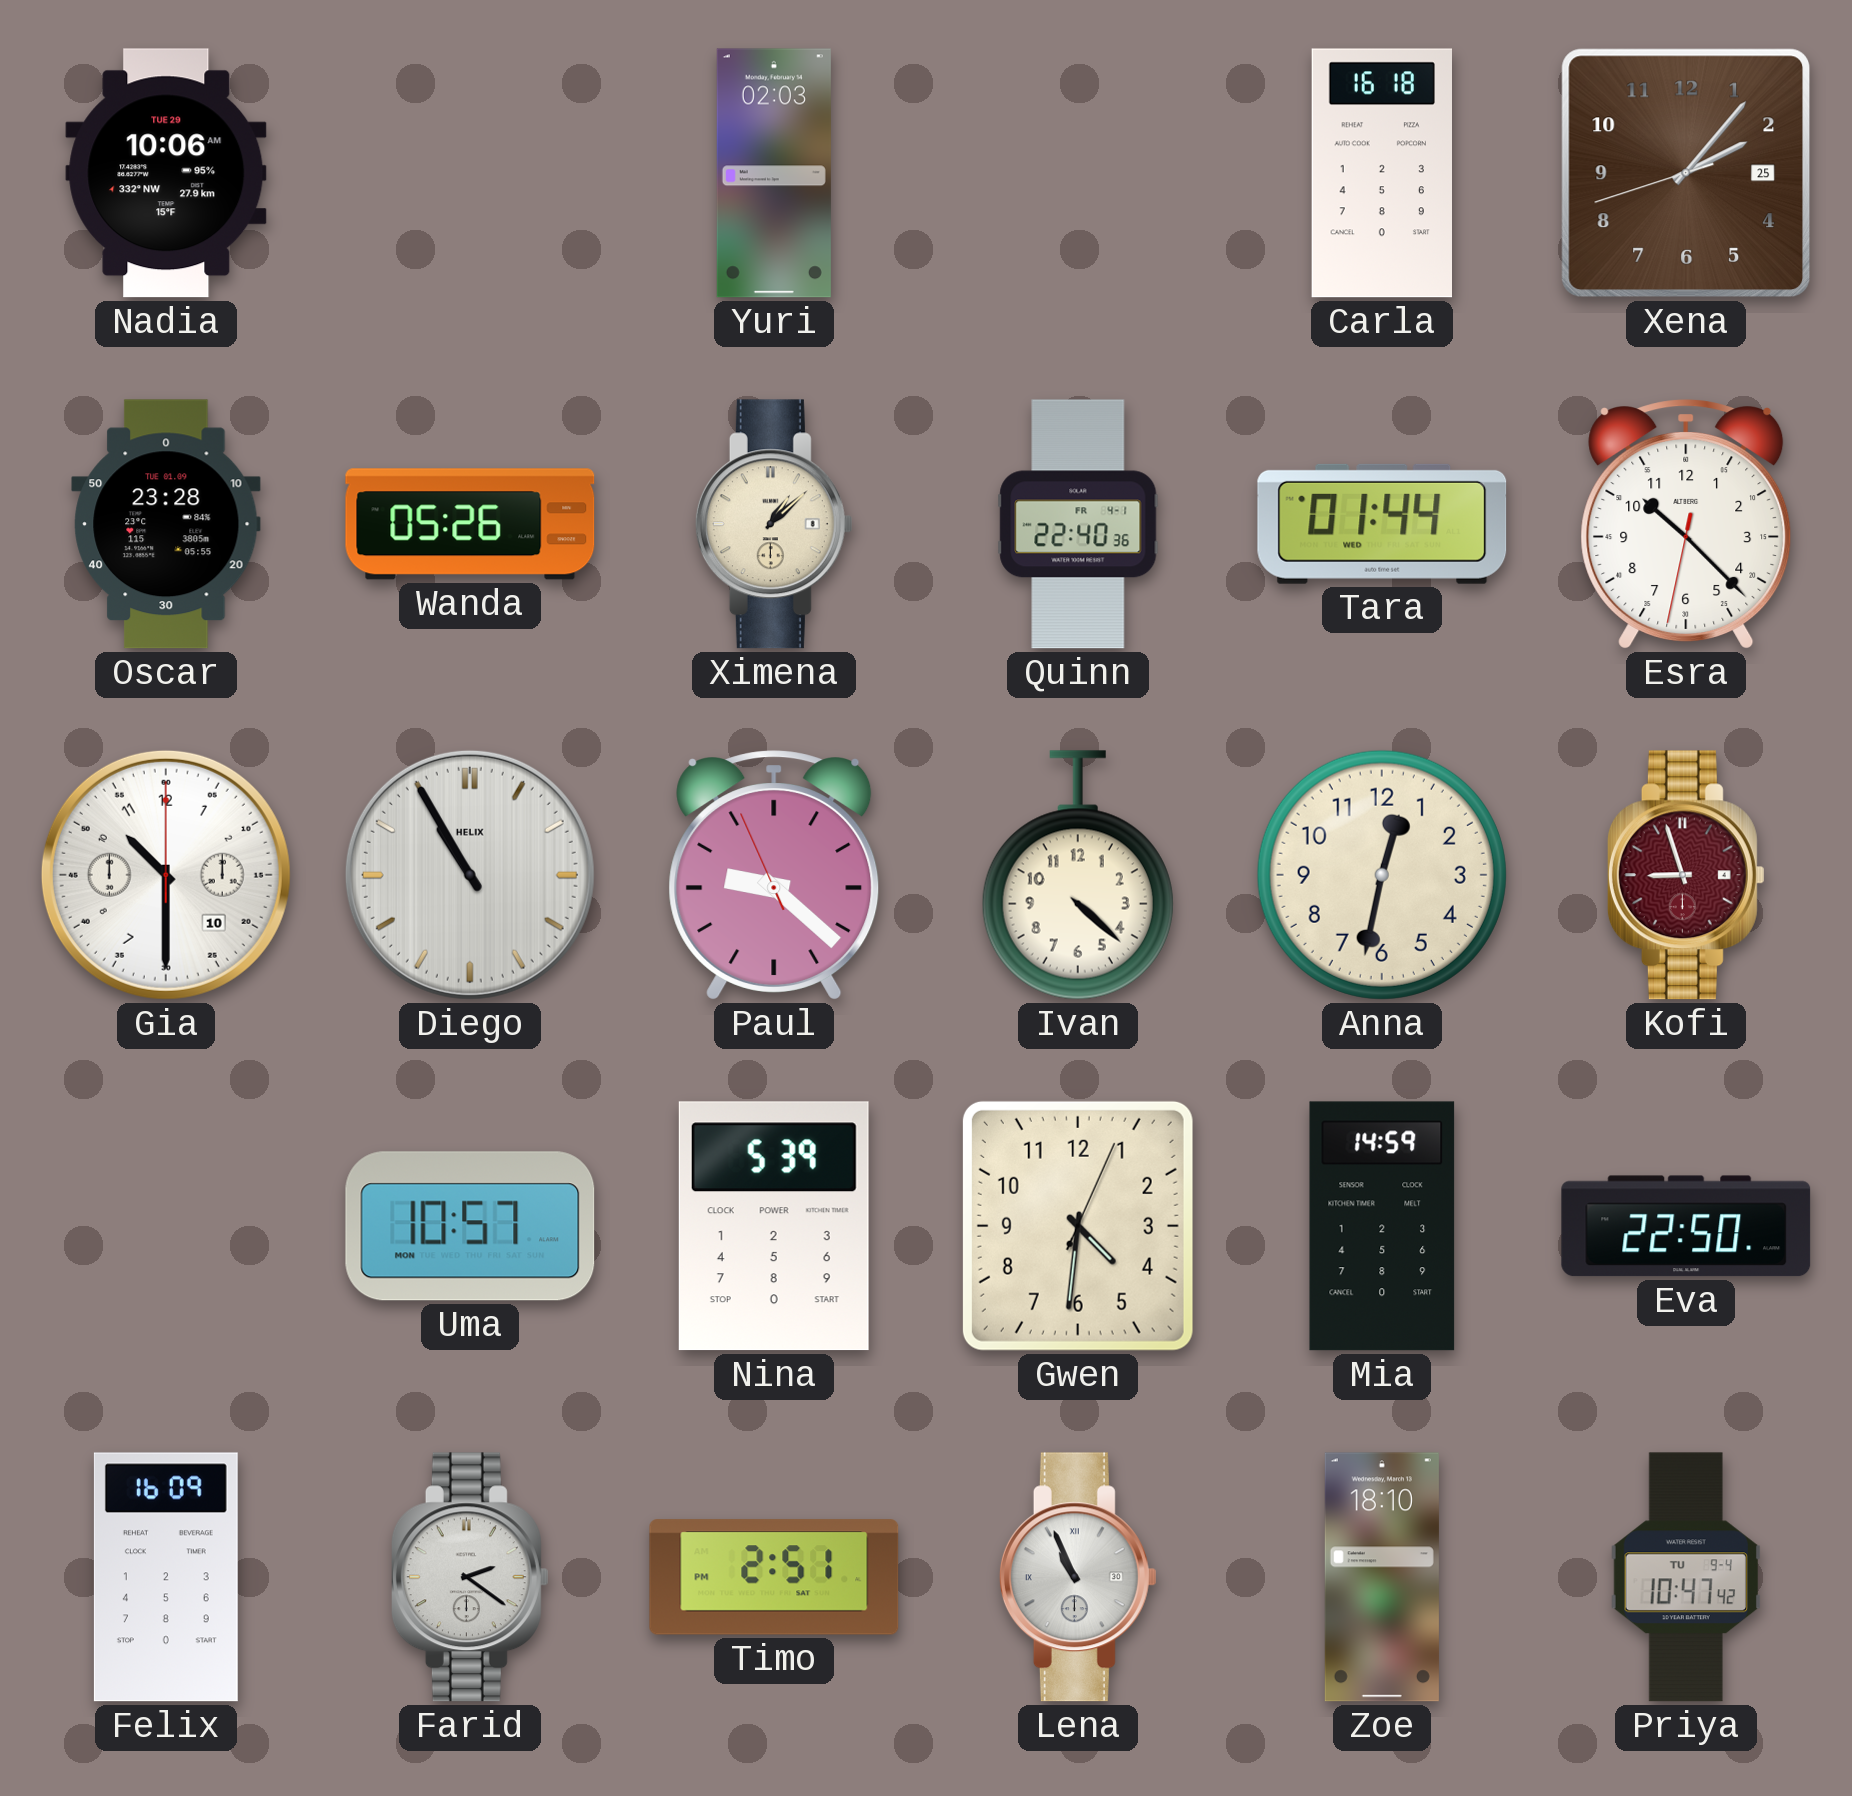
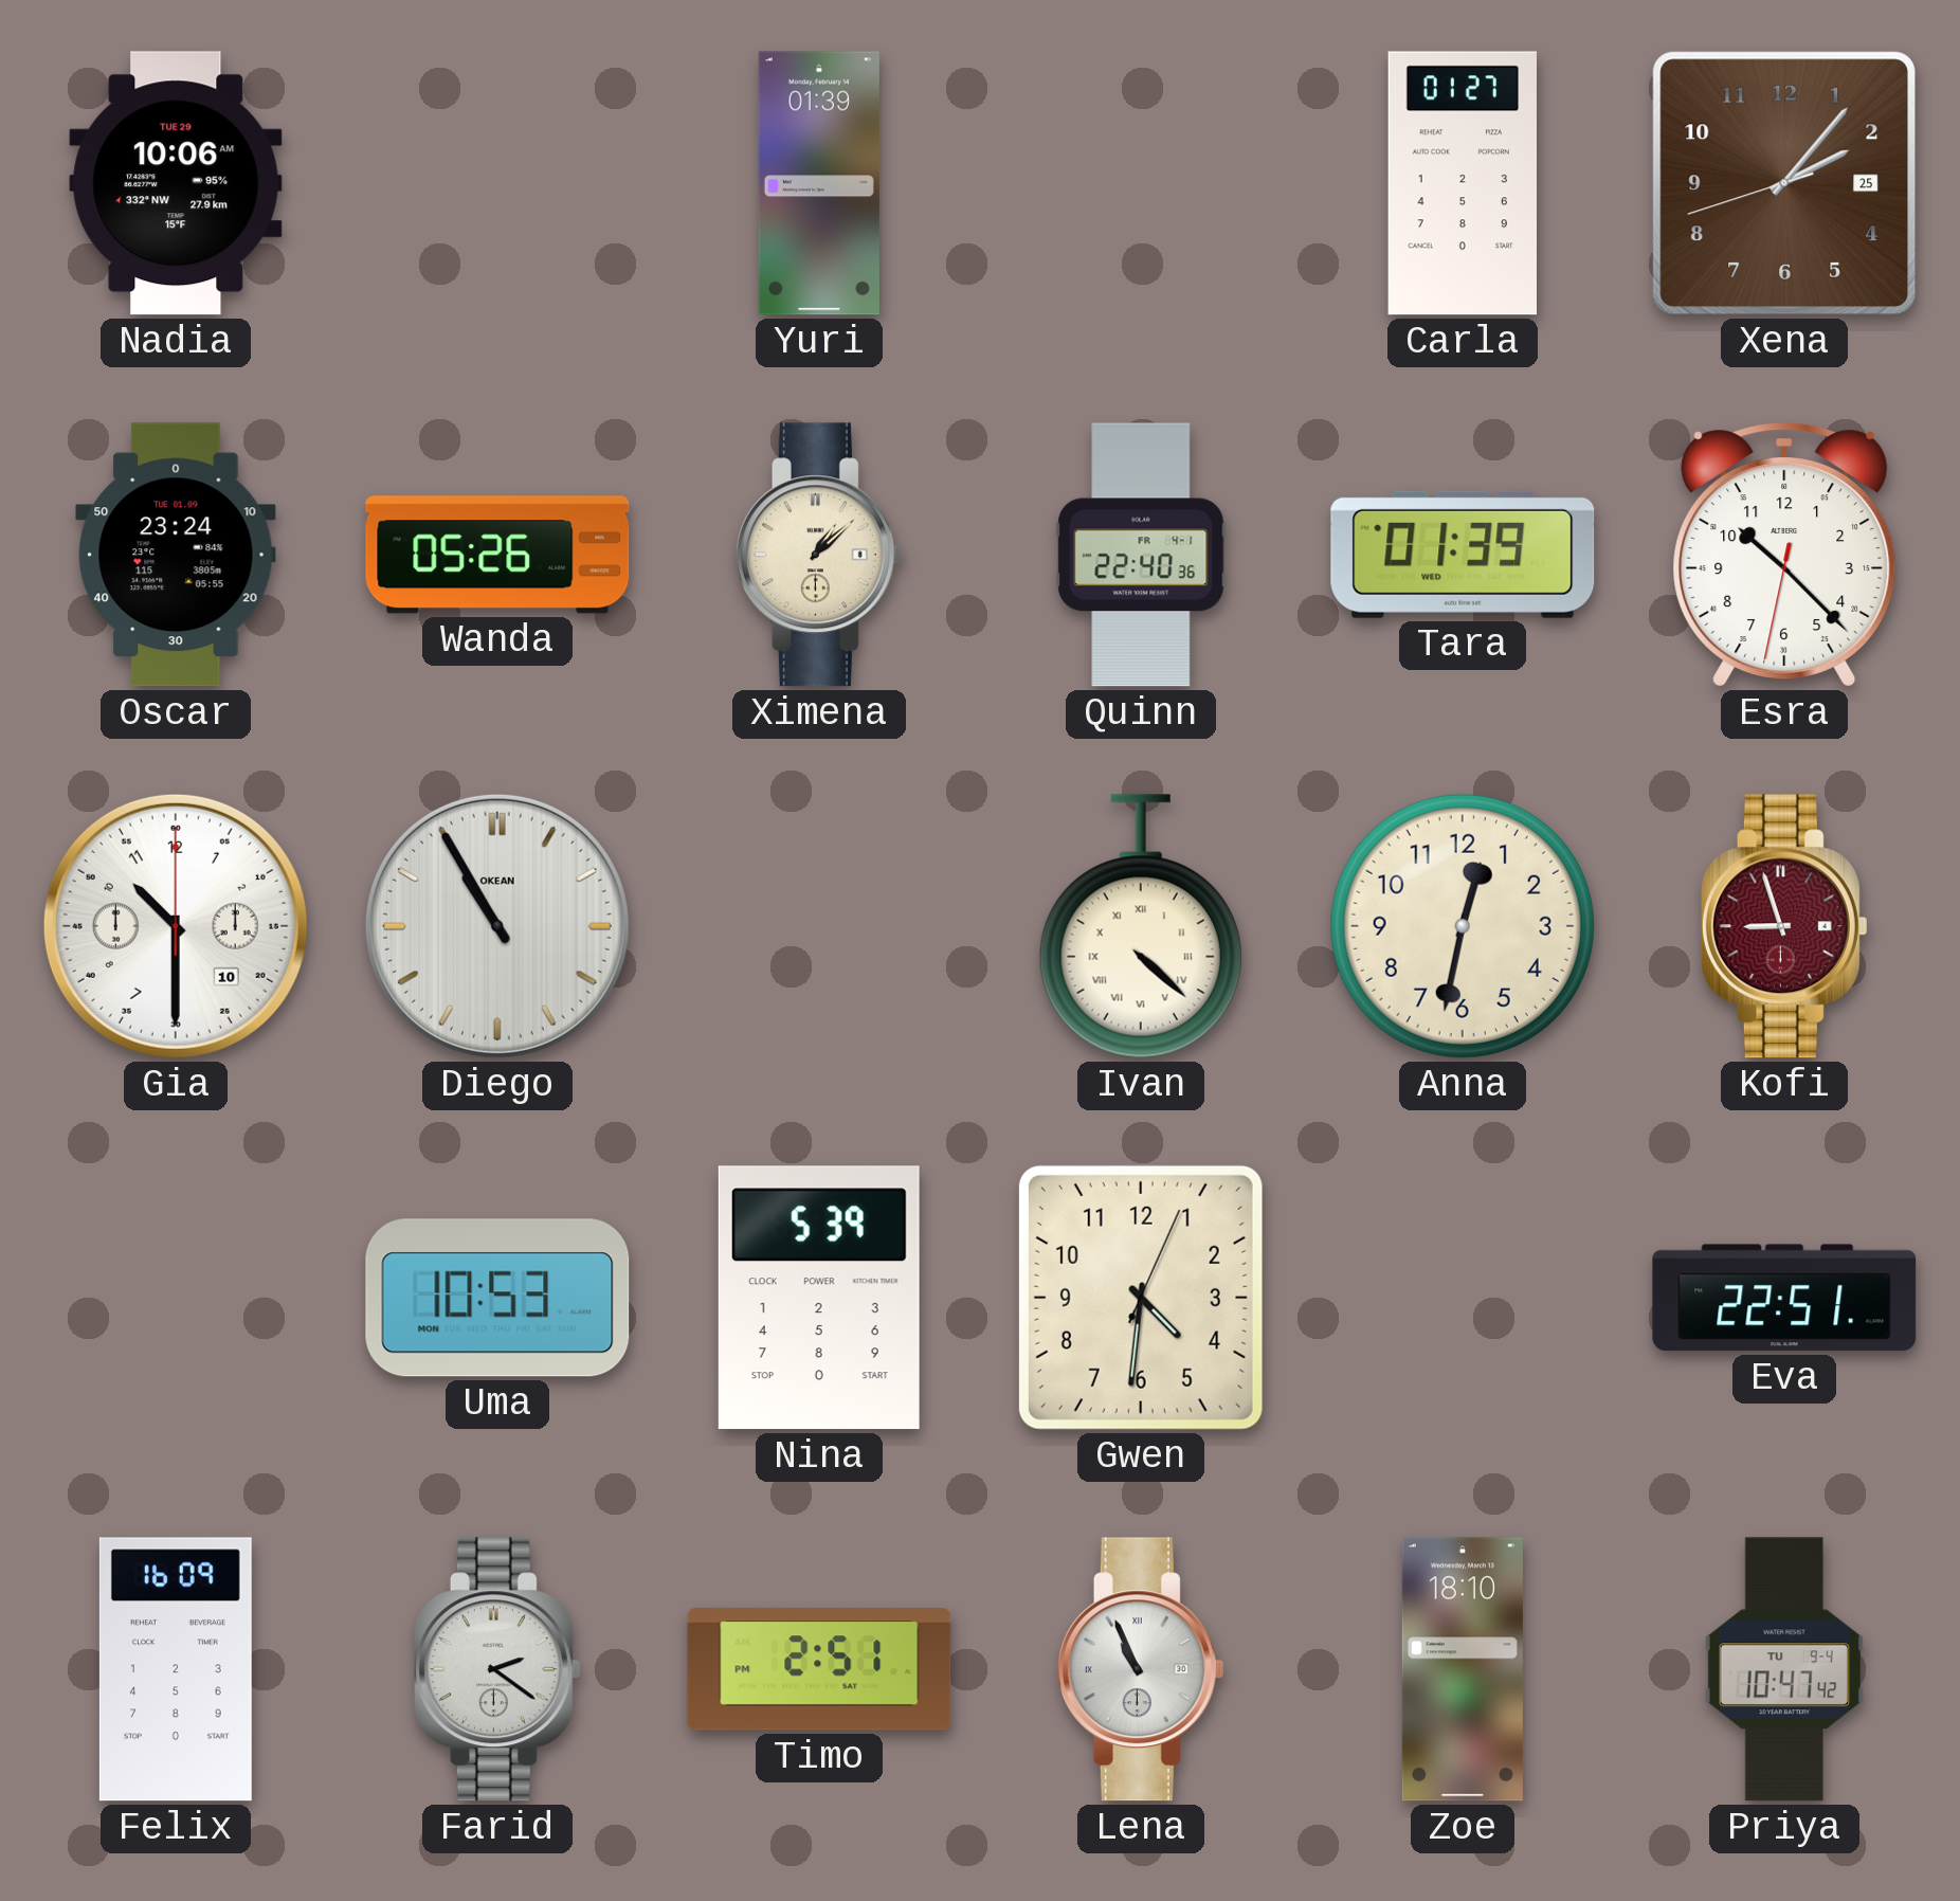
Yuri: 02:03 -> 01:39 (819, 183)
Carla: 16:18 -> 01:27 (1462, 183)
Oscar: 23:28 -> 23:24 (176, 555)
Tara: 01:44 -> 01:39 (1463, 555)
Diego brand: HELIX -> OKEAN (497, 926)
Paul: 9:21 -> none (774, 875)
Ivan numerals: Arabic -> Roman (1141, 926)
Uma: 10:57 -> 10:53 (497, 1298)
Mia: 14:59 -> none (1382, 1226)
Eva: 22:50 -> 22:51 (1784, 1298)
